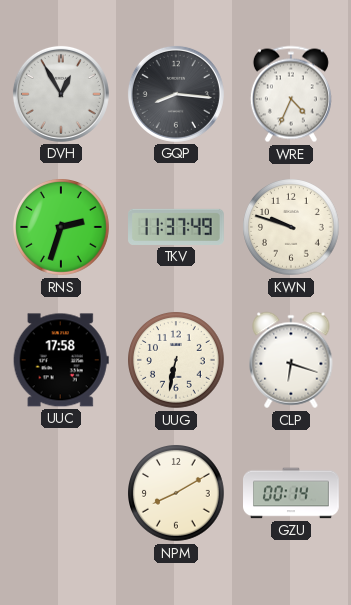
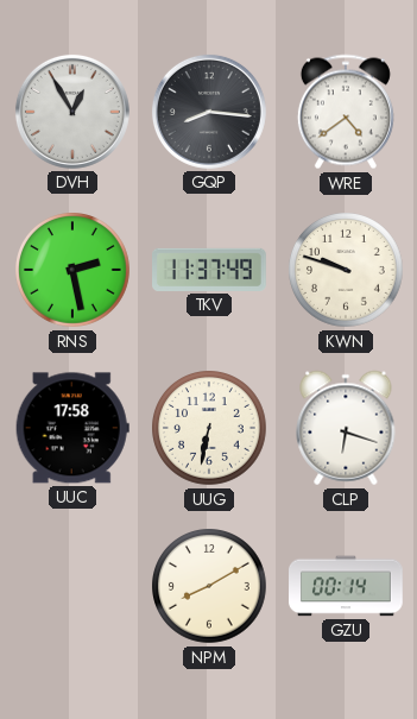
WRE: 4:34 -> 4:39 (346, 112)
RNS: 2:33 -> 2:28 (74, 271)
